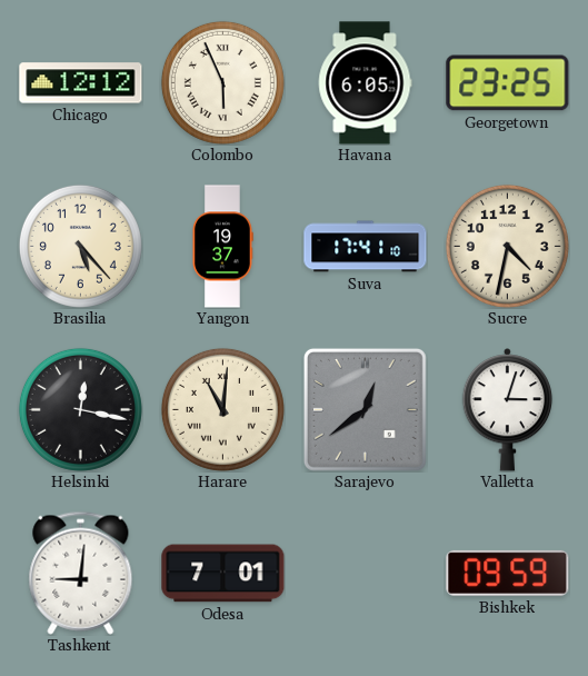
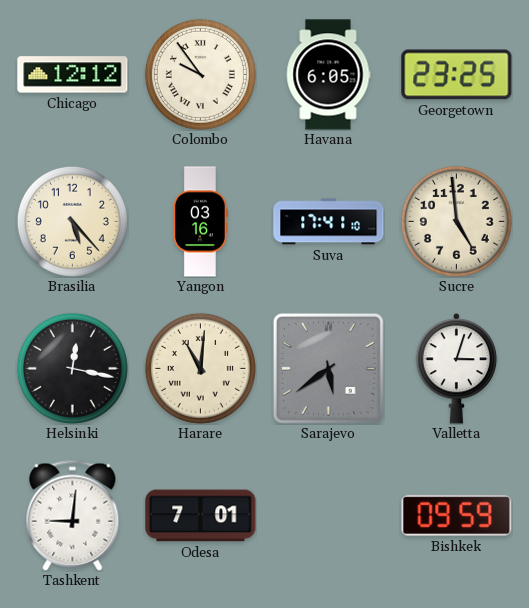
Colombo: 5:56 -> 9:54 (200, 74)
Yangon: 19:37 -> 03:16 (200, 222)
Sucre: 4:32 -> 4:59 (456, 221)
Sarajevo: 12:39 -> 5:39 (328, 368)
